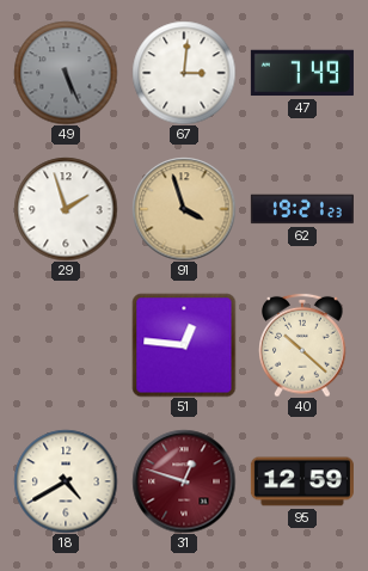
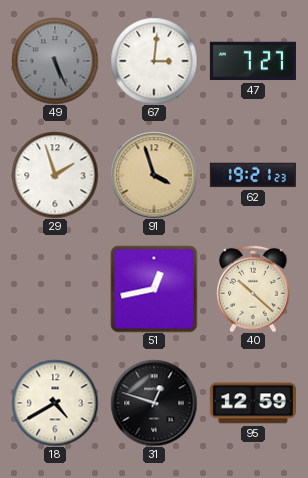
47: 7:49 -> 7:27 (253, 61)
51: 12:46 -> 12:43 (154, 289)
31 dial: burgundy -> black (154, 403)
